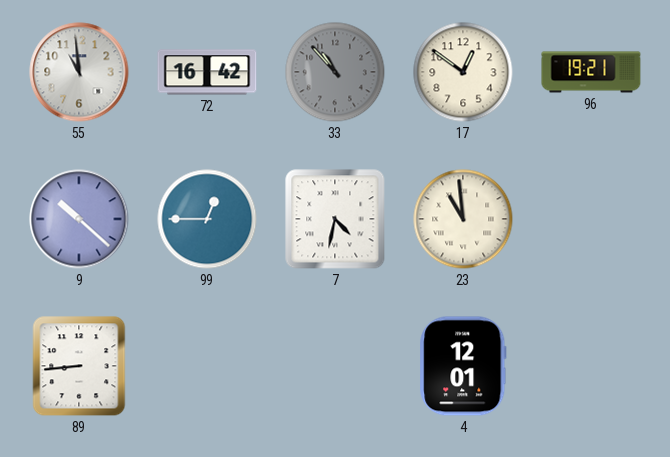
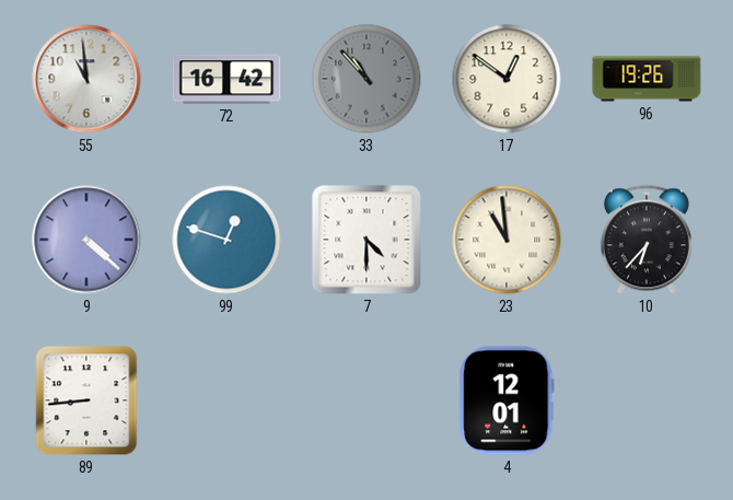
96: 19:21 -> 19:26 (647, 79)
9: 10:22 -> 4:22 (86, 240)
99: 12:45 -> 12:48 (226, 240)
7: 4:32 -> 4:30 (366, 240)
10: none -> 6:37 (647, 240)
